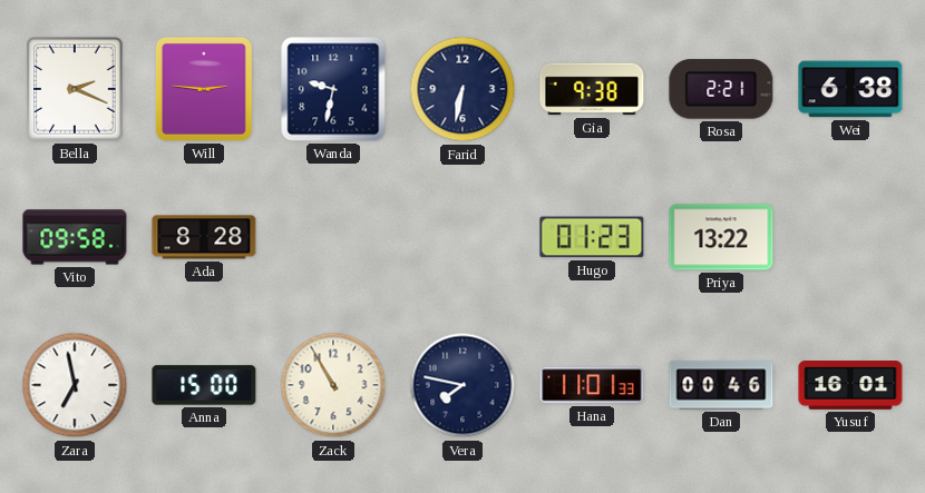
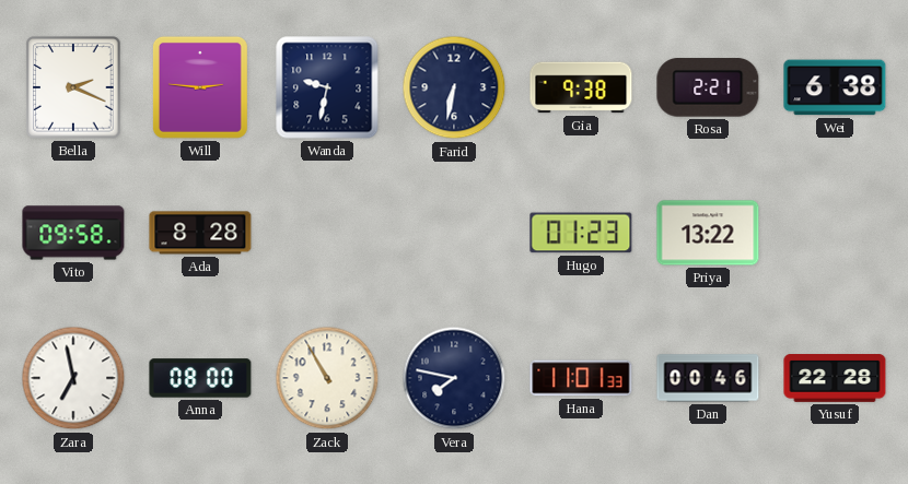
Anna: 15:00 -> 08:00 (200, 378)
Yusuf: 16:01 -> 22:28 (835, 379)
